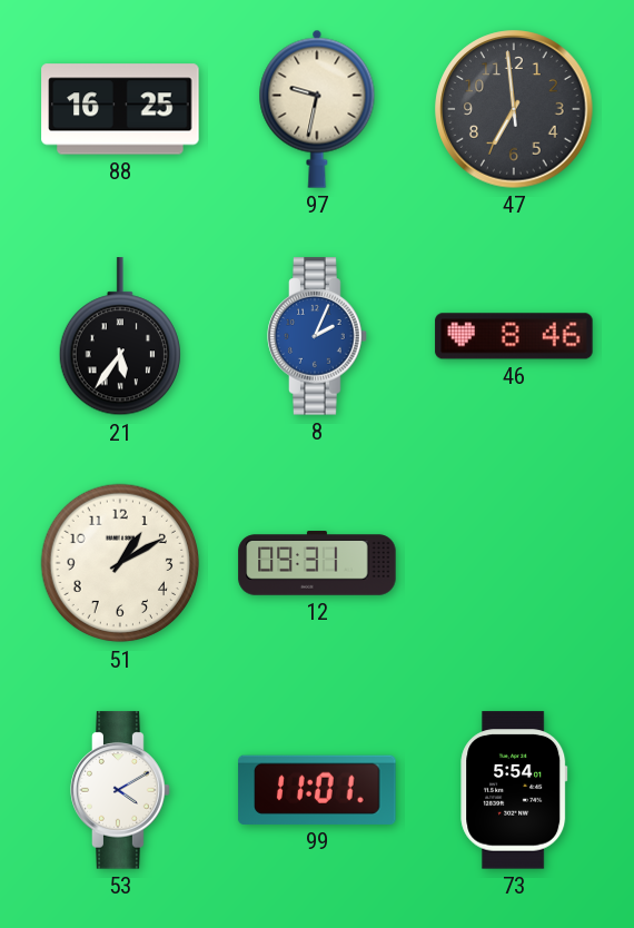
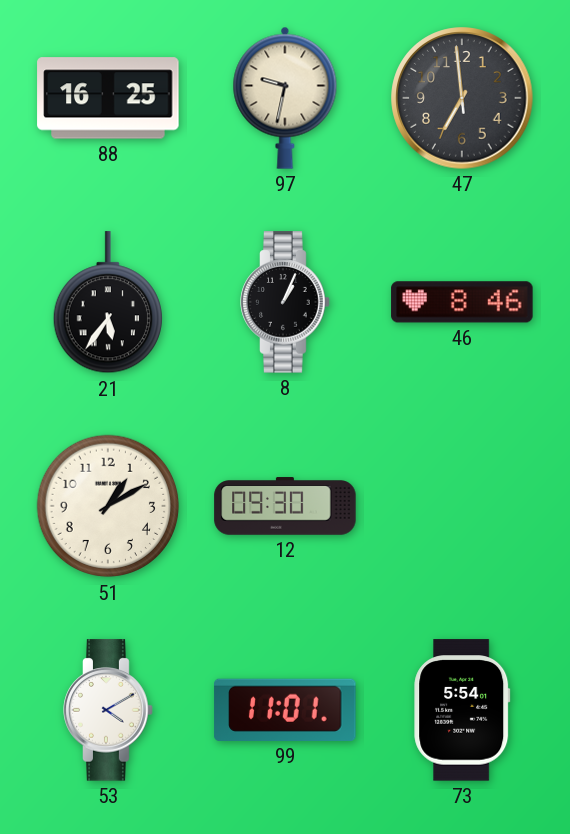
8: 2:04 -> 1:04 (285, 302)
8 dial: blue -> black (285, 302)
12: 09:31 -> 09:30 (285, 506)
